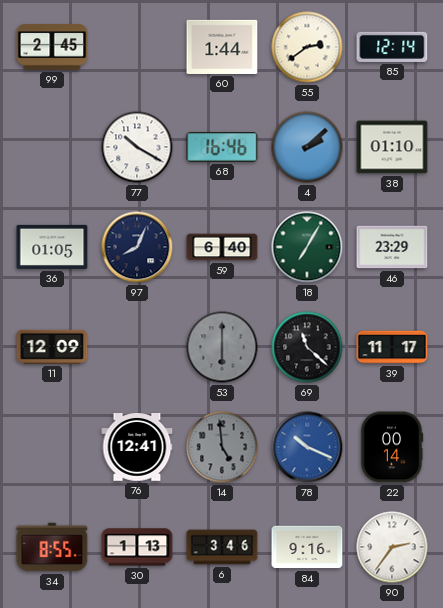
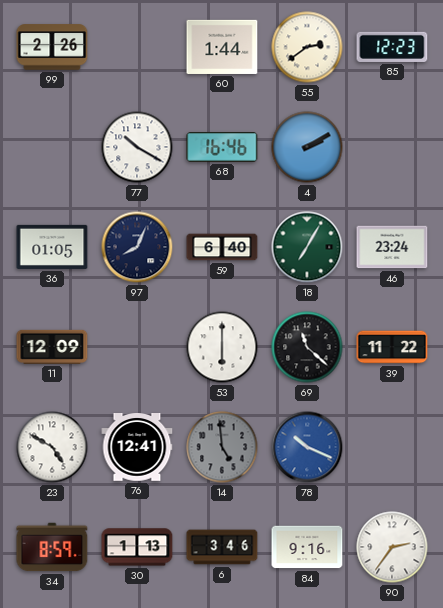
99: 2:45 -> 2:26 (52, 47)
85: 12:14 -> 12:23 (392, 47)
4: 2:08 -> 2:10 (307, 147)
38: 01:10 -> none (392, 147)
46: 23:29 -> 23:24 (392, 247)
53 dial: grey -> white (222, 347)
39: 11:17 -> 11:22 (392, 347)
23: none -> 4:50 (52, 447)
22: 00:14 -> none (392, 447)
34: 8:55 -> 8:59 (52, 547)
